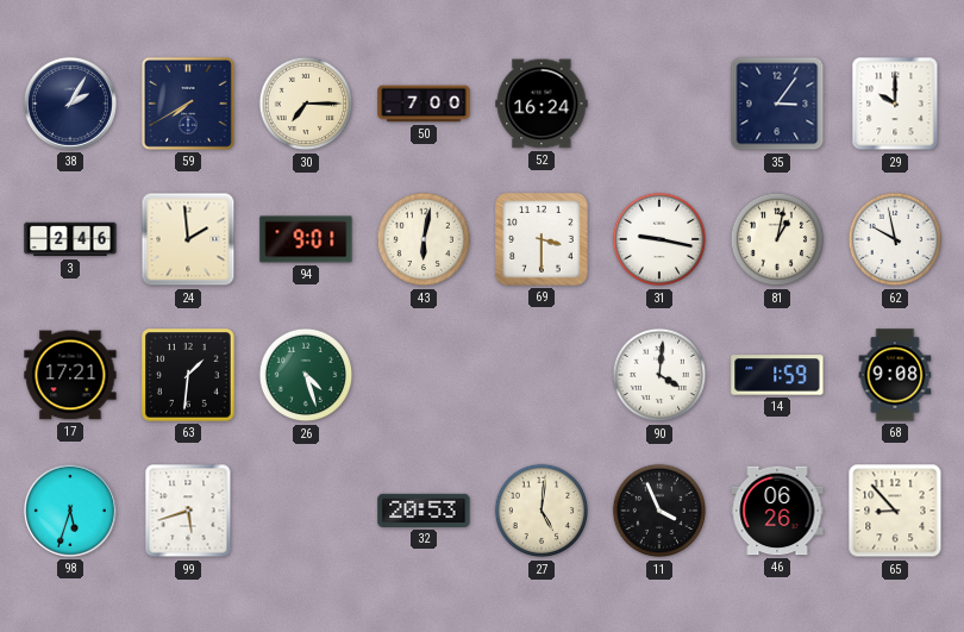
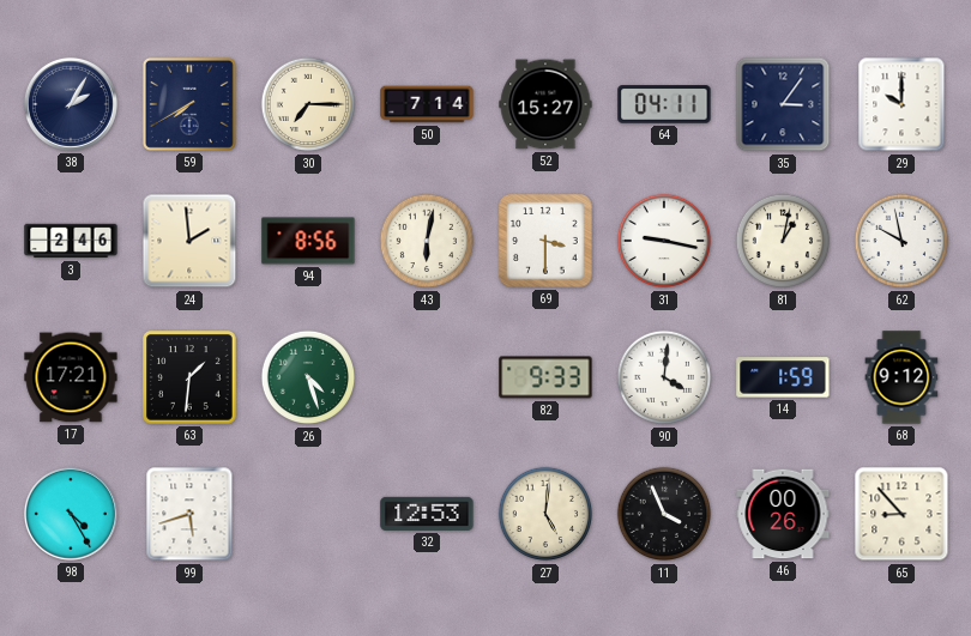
50: 7:00 -> 7:14 (427, 104)
52: 16:24 -> 15:27 (545, 104)
64: none -> 04:11 (664, 104)
94: 9:01 -> 8:56 (308, 241)
82: none -> 9:33 (545, 377)
68: 9:08 -> 9:12 (901, 377)
98: 5:33 -> 4:25 (71, 514)
32: 20:53 -> 12:53 (427, 514)
46: 06:26 -> 00:26 (783, 514)
